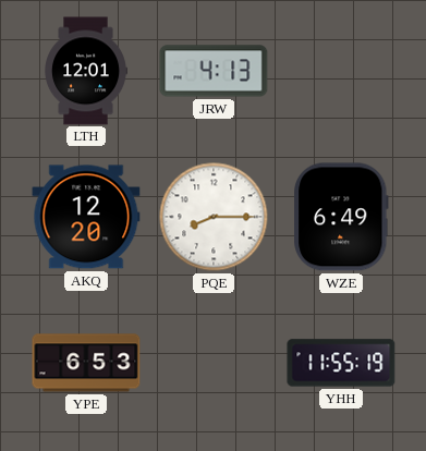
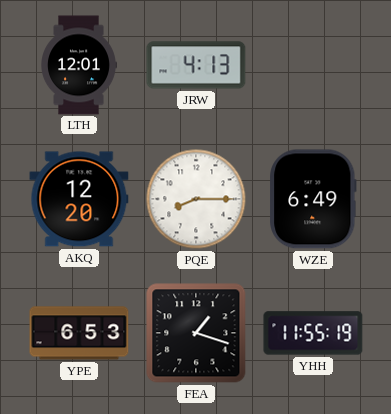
FEA: none -> 1:18 (196, 333)
